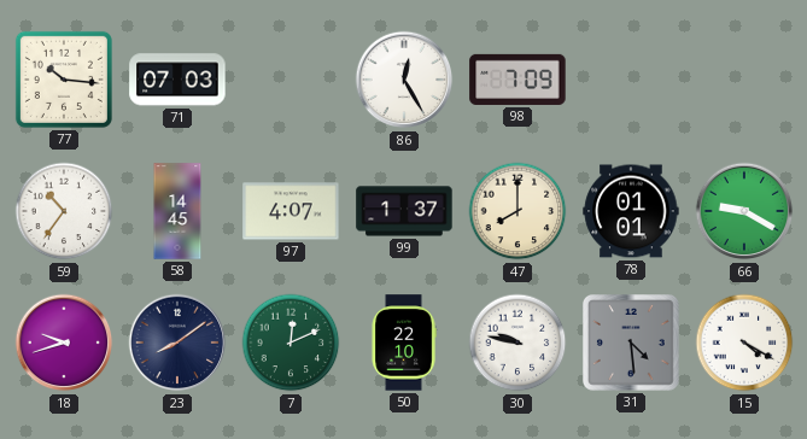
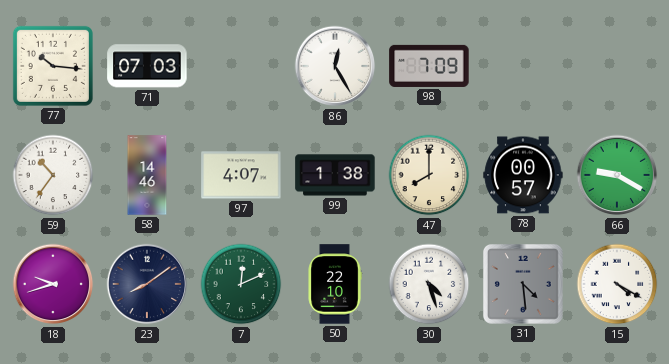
58: 14:45 -> 14:46 (147, 175)
99: 1:37 -> 1:38 (335, 175)
78: 01:01 -> 00:57 (523, 175)
30: 9:47 -> 4:27 (429, 284)
